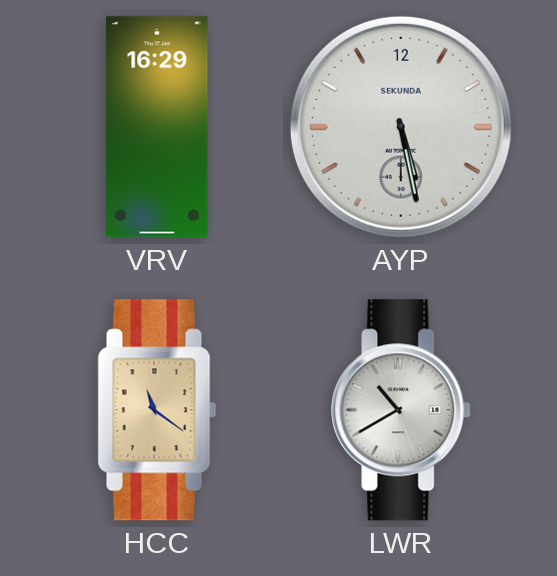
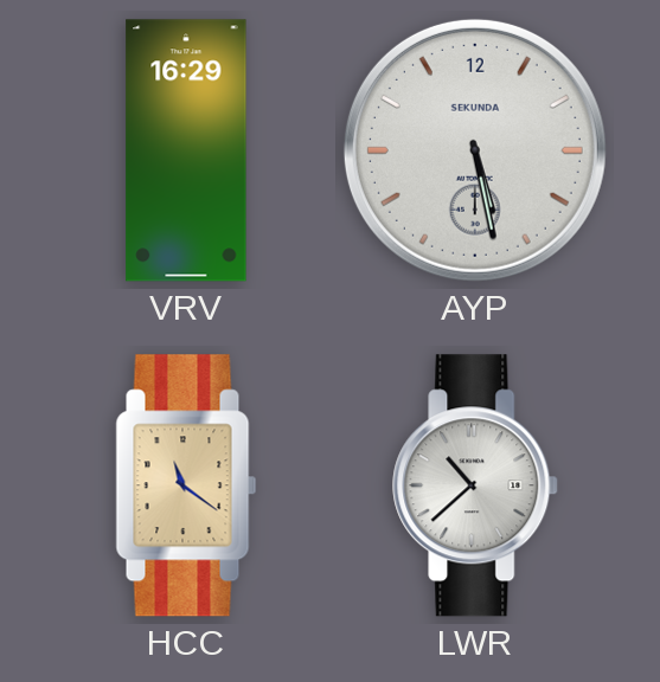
LWR: 10:40 -> 10:38 (476, 485)
